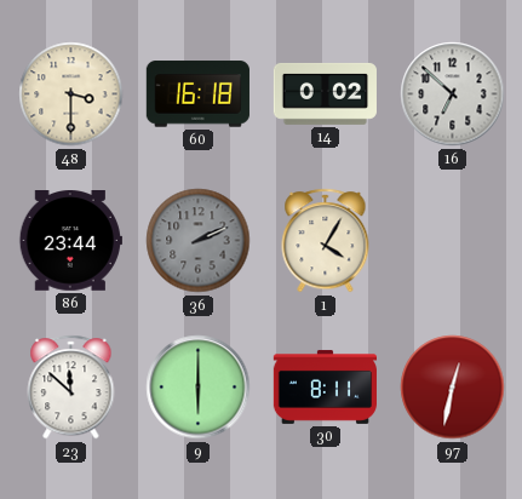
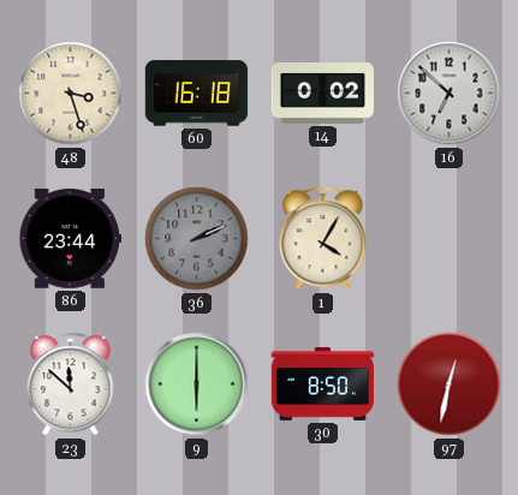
48: 3:30 -> 3:27 (71, 94)
30: 8:11 -> 8:50 (322, 383)
